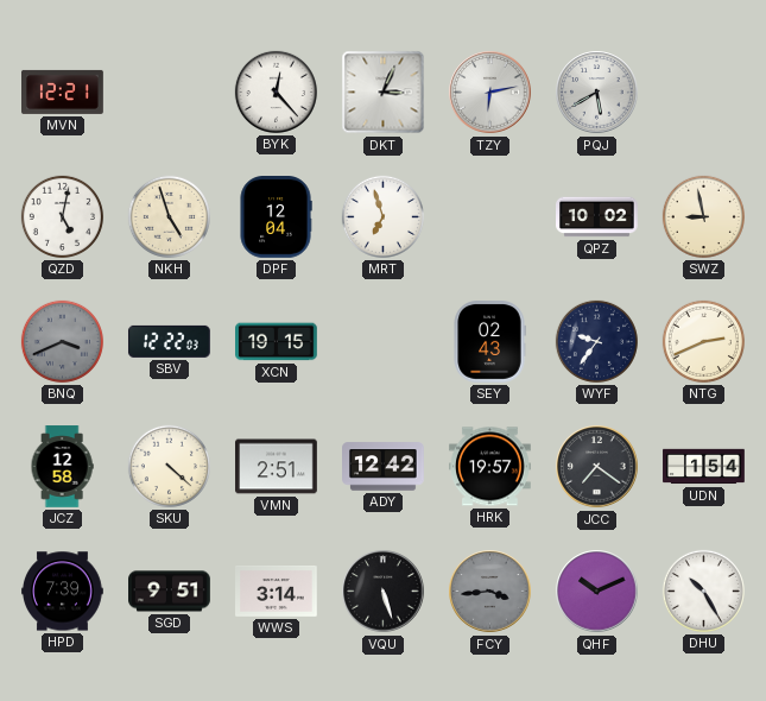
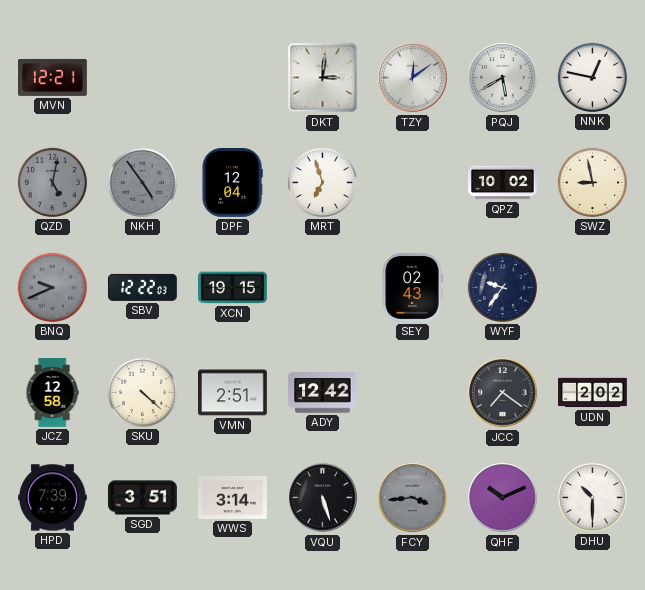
BYK: 12:23 -> none (276, 91)
DKT: 3:04 -> 3:01 (323, 78)
TZY: 6:13 -> 12:09 (413, 78)
NNK: none -> 12:47 (592, 77)
QZD dial: white -> grey (52, 182)
NKH: 4:57 -> 4:54 (142, 182)
NKH dial: cream -> grey (142, 182)
BNQ: 3:41 -> 9:41 (52, 287)
NTG: 2:41 -> none (703, 341)
HRK: 19:57 -> none (490, 467)
UDN: 1:54 -> 2:02 (593, 393)
SGD: 9:51 -> 3:51 (143, 498)
DHU: 10:25 -> 10:30 (592, 497)
